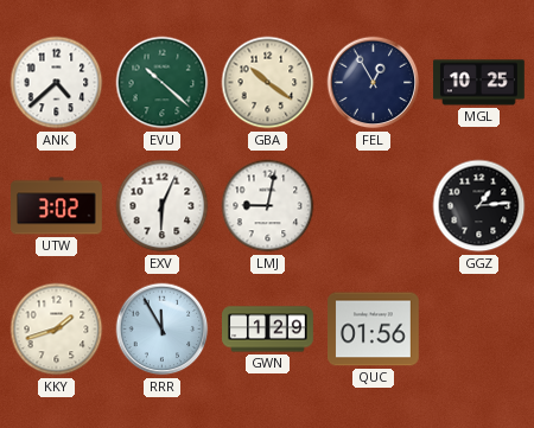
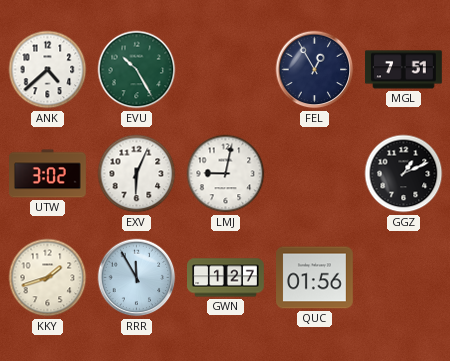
EVU: 10:22 -> 10:25 (137, 70)
GBA: 10:21 -> none (268, 83)
MGL: 10:25 -> 7:51 (404, 70)
GGZ: 1:14 -> 1:11 (404, 174)
GWN: 1:29 -> 1:27 (226, 278)
